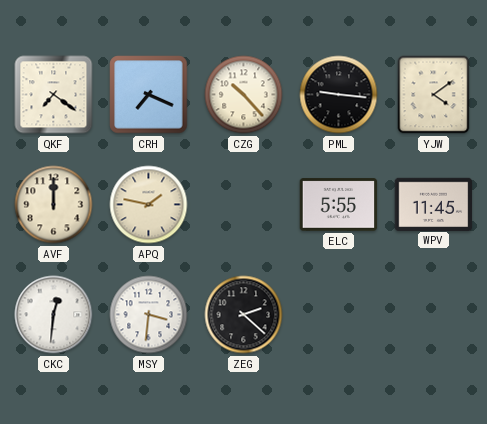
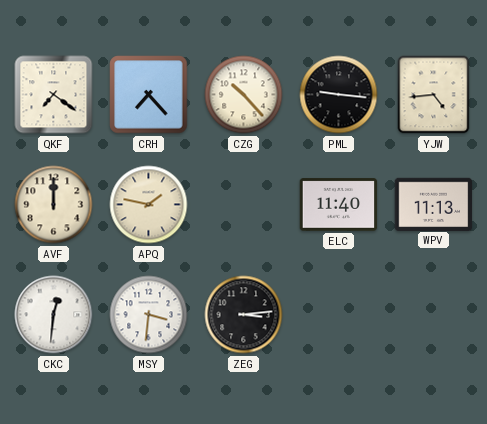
CRH: 7:19 -> 7:23 (149, 95)
YJW: 4:09 -> 4:44 (434, 95)
ELC: 5:55 -> 11:40 (339, 205)
WPV: 11:45 -> 11:13 (434, 204)
ZEG: 2:22 -> 3:14 (244, 315)
